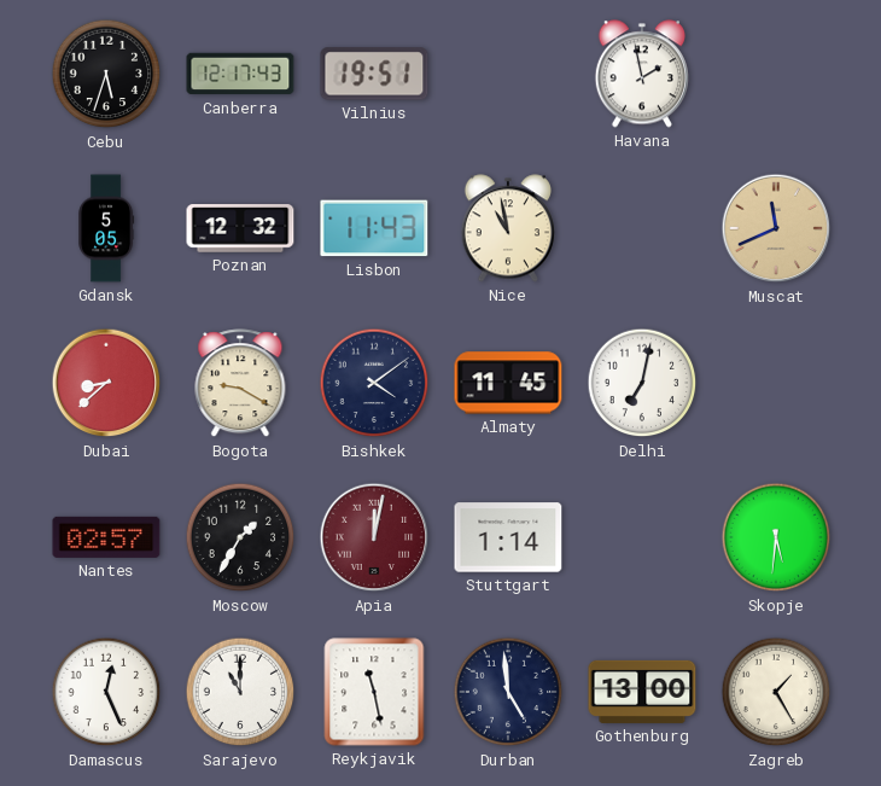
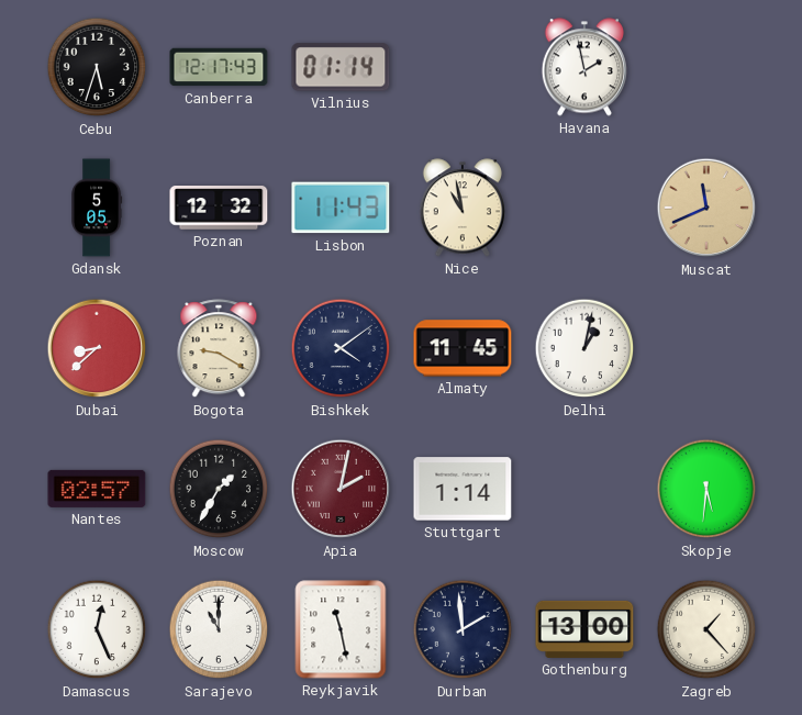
Vilnius: 19:51 -> 01:14 (341, 67)
Delhi: 7:02 -> 1:02 (584, 348)
Apia: 12:02 -> 2:02 (341, 489)
Durban: 4:59 -> 1:59 (463, 629)
Zagreb: 1:25 -> 1:23 (706, 629)
